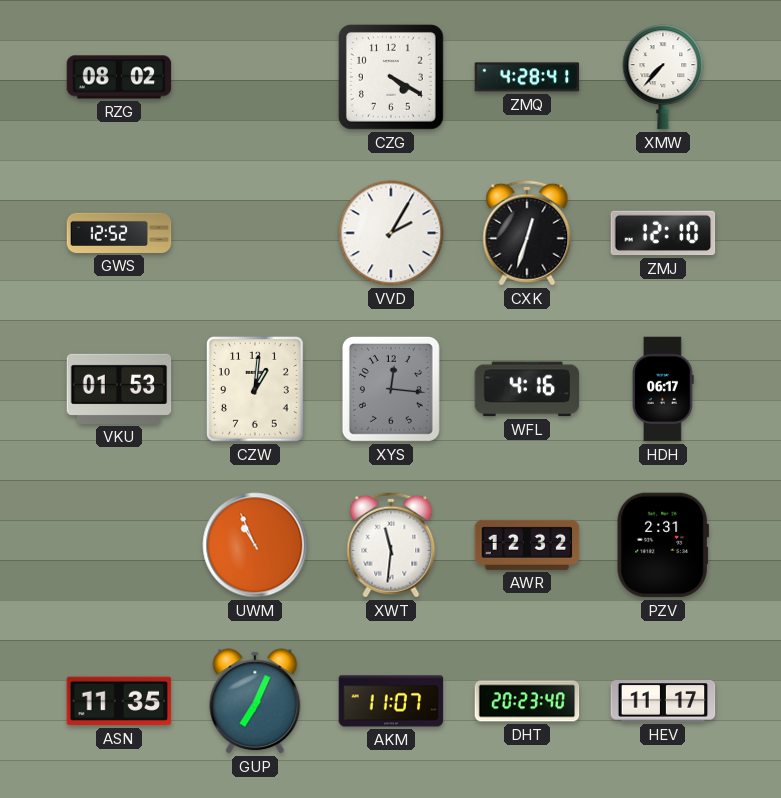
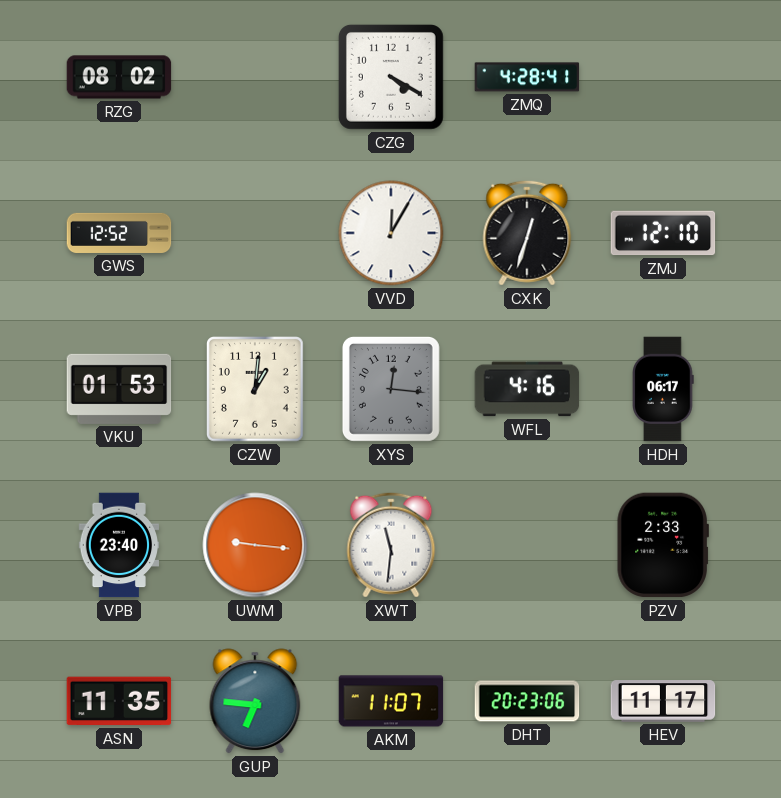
XMW: 7:37 -> none (663, 77)
VVD: 2:05 -> 12:05 (391, 233)
VPB: none -> 23:40 (119, 545)
UWM: 10:56 -> 9:16 (255, 545)
AWR: 12:32 -> none (527, 545)
PZV: 2:31 -> 2:33 (663, 545)
GUP: 7:04 -> 6:46 (255, 701)
DHT: 20:23:40 -> 20:23:06 (527, 701)
